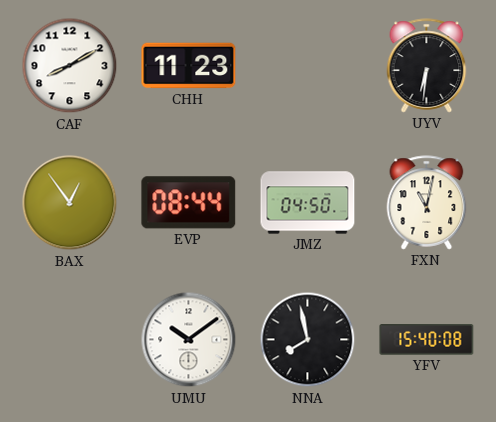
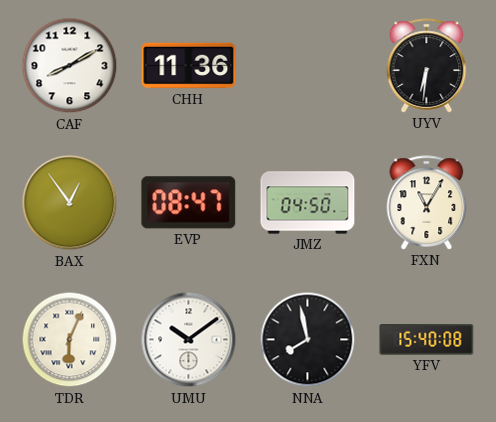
CHH: 11:23 -> 11:36 (189, 66)
EVP: 08:44 -> 08:47 (189, 203)
FXN: 11:02 -> 11:05 (427, 203)
TDR: none -> 6:04 (70, 340)
